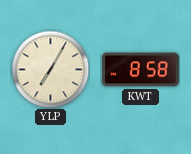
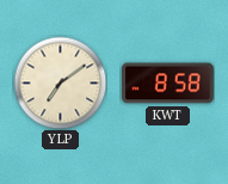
YLP: 7:05 -> 7:09 (60, 82)
